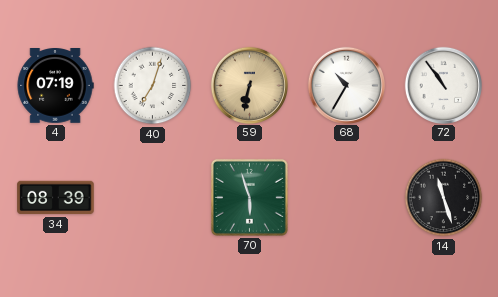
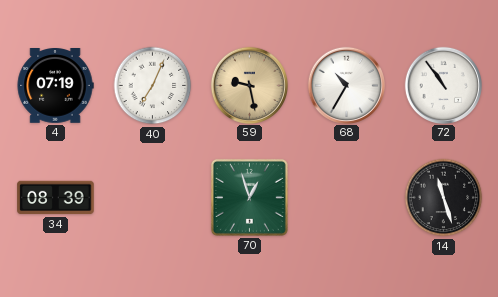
40: 7:03 -> 7:04 (153, 86)
59: 6:32 -> 9:28 (249, 85)
70: 5:57 -> 12:57 (249, 197)
